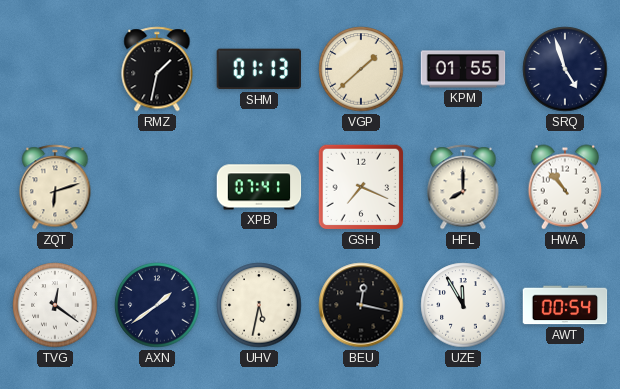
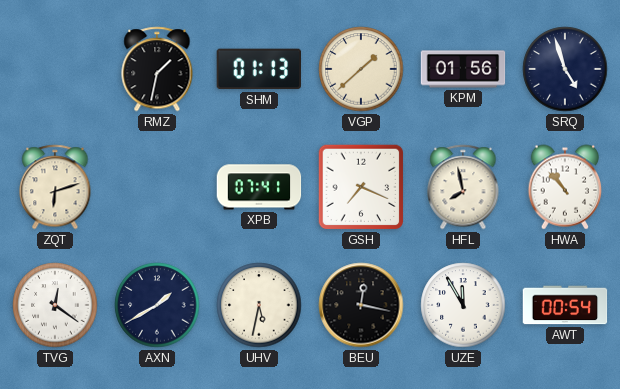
KPM: 01:55 -> 01:56 (463, 69)
HFL: 8:00 -> 7:58 (463, 187)
AXN: 1:39 -> 1:40 (157, 305)
